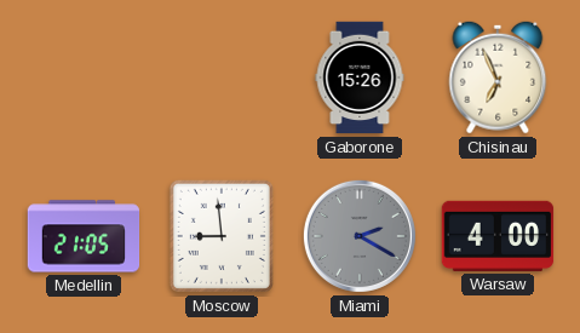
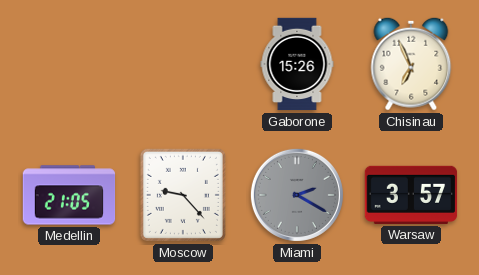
Moscow: 8:59 -> 9:23 (183, 195)
Warsaw: 4:00 -> 3:57 (411, 195)
